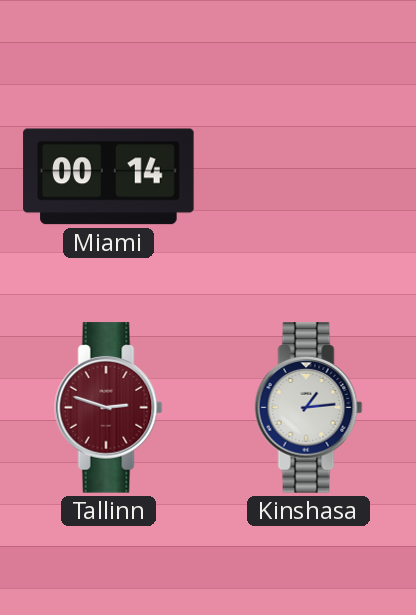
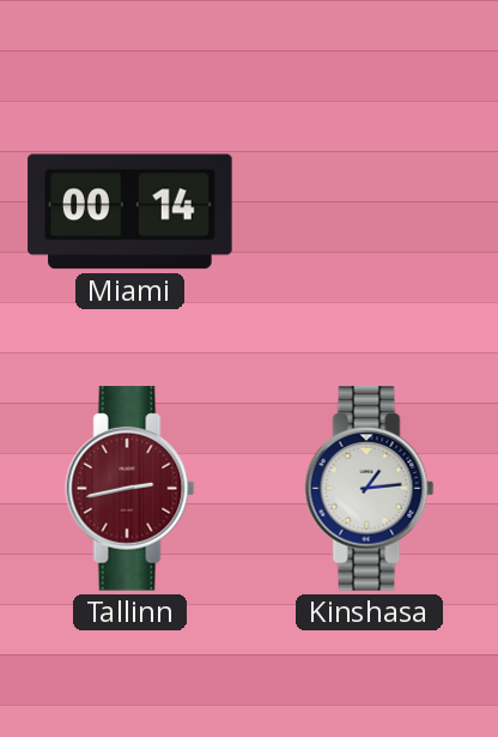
Tallinn: 2:48 -> 2:43 (130, 489)
